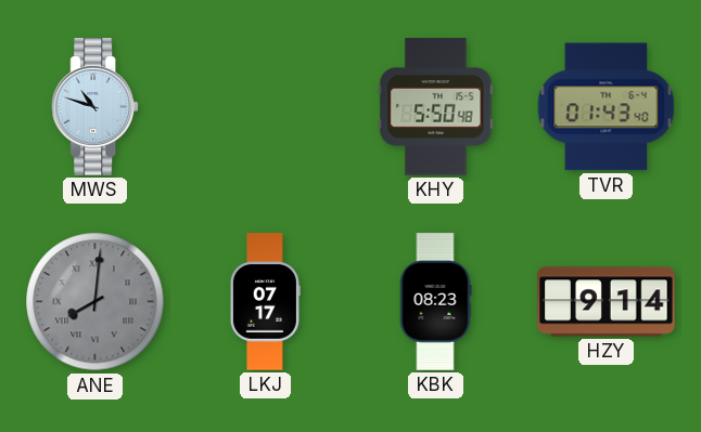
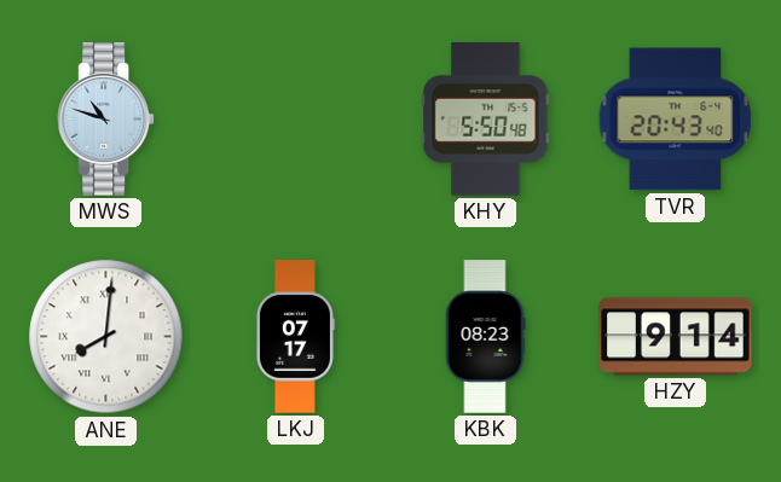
TVR: 01:43 -> 20:43 (676, 120)
ANE dial: grey -> white (106, 337)
